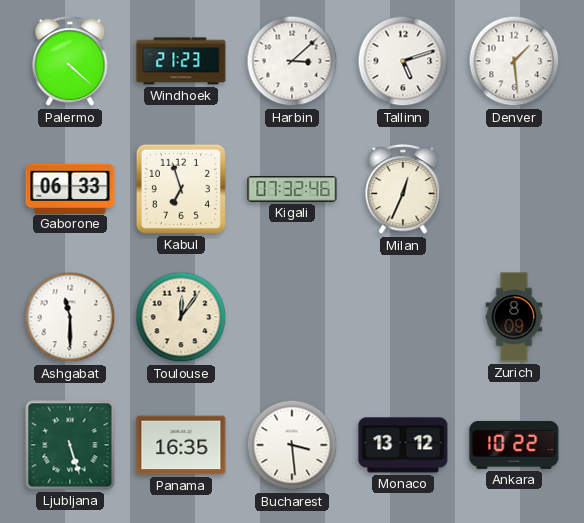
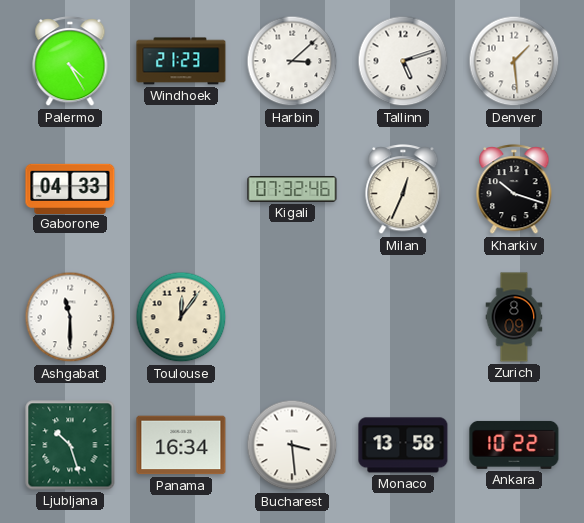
Palermo: 4:22 -> 4:25 (70, 62)
Gaborone: 06:33 -> 04:33 (70, 188)
Kabul: 6:57 -> none (181, 189)
Kharkiv: none -> 10:18 (514, 190)
Ljubljana: 5:27 -> 10:27 (70, 445)
Panama: 16:35 -> 16:34 (181, 445)
Monaco: 13:12 -> 13:58 (403, 445)
